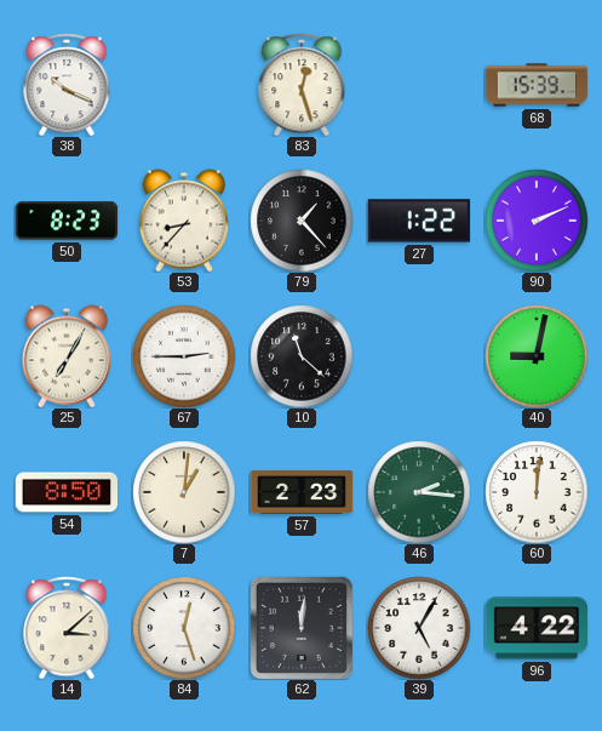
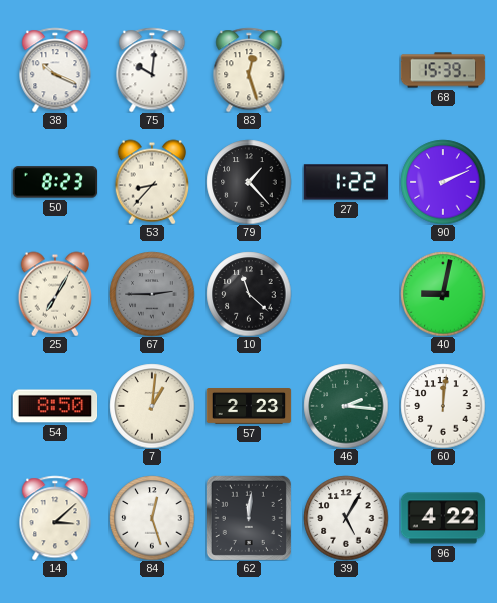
75: none -> 10:01 (152, 70)
67 dial: white -> grey (152, 294)
